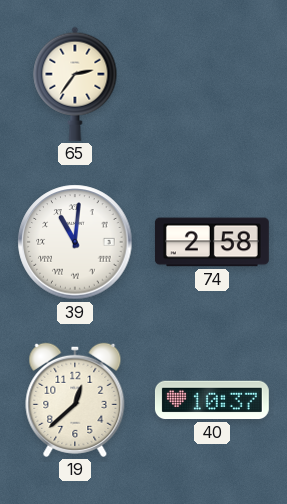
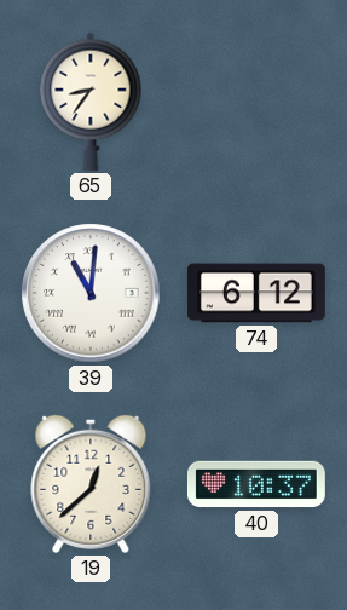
65: 2:36 -> 8:36 (91, 102)
74: 2:58 -> 6:12 (256, 293)
